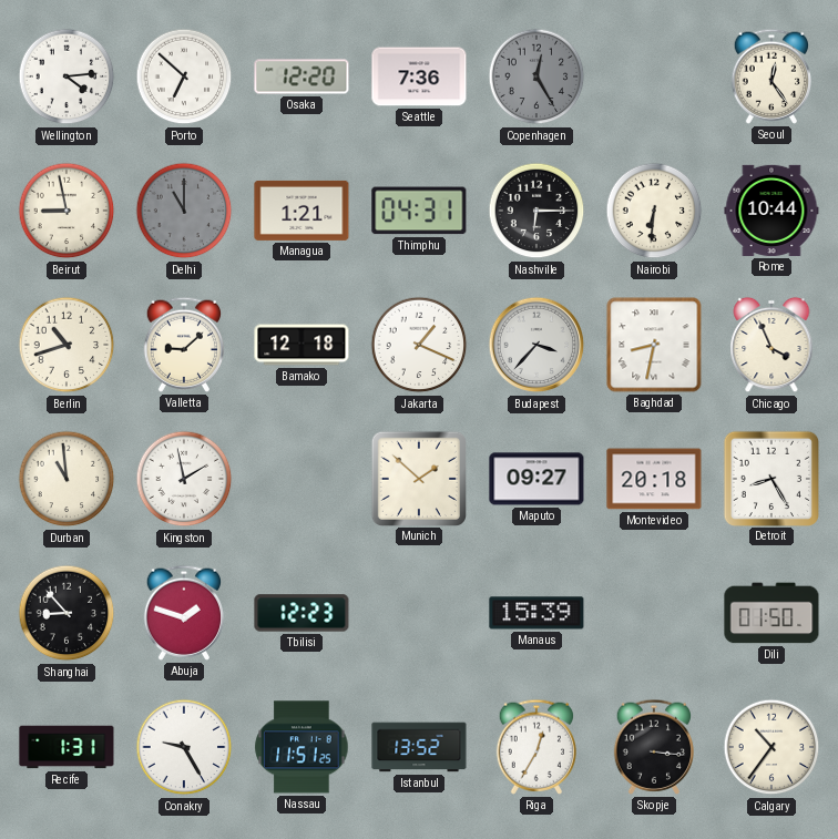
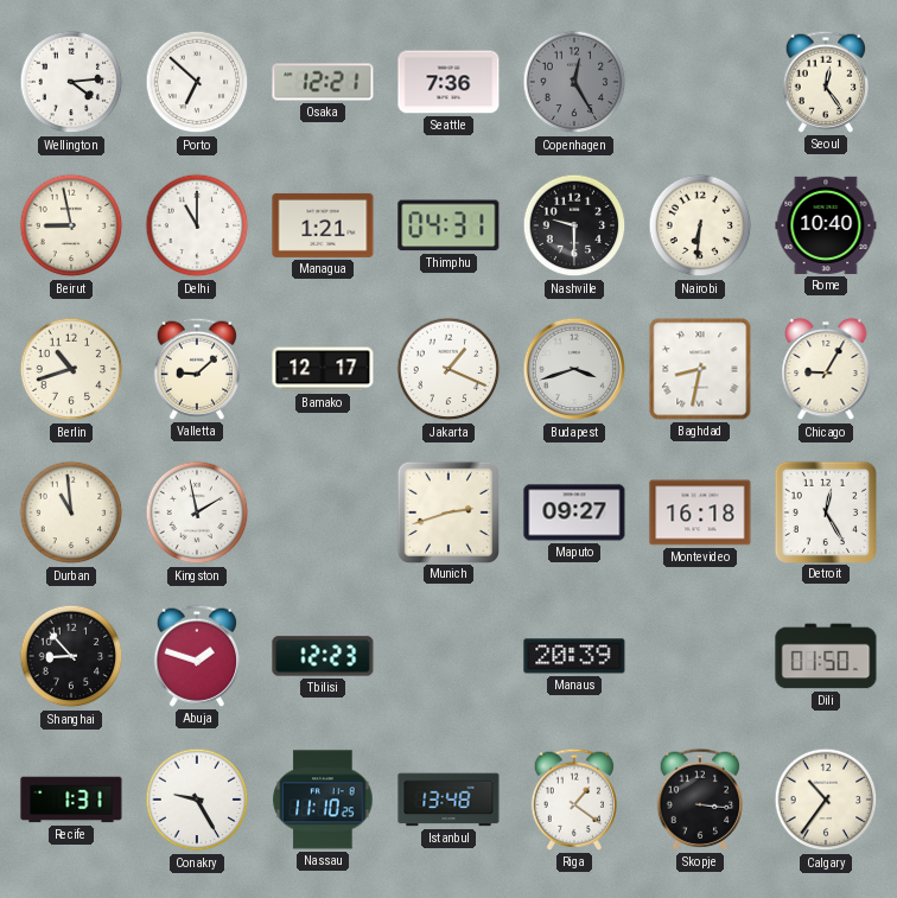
Osaka: 12:20 -> 12:21 (323, 82)
Delhi dial: grey -> white (197, 225)
Nashville: 6:15 -> 9:30 (574, 225)
Rome: 10:44 -> 10:40 (826, 225)
Bamako: 12:18 -> 12:17 (323, 369)
Budapest: 3:37 -> 3:42 (574, 369)
Chicago: 3:56 -> 9:05 (826, 369)
Munich: 1:52 -> 2:42 (447, 511)
Montevideo: 20:18 -> 16:18 (700, 512)
Detroit: 8:25 -> 12:25 (825, 511)
Manaus: 15:39 -> 20:39 (574, 656)
Nassau: 11:51 -> 11:10 (323, 800)
Istanbul: 13:52 -> 13:48 (448, 800)
Riga: 12:35 -> 1:21 (574, 800)
